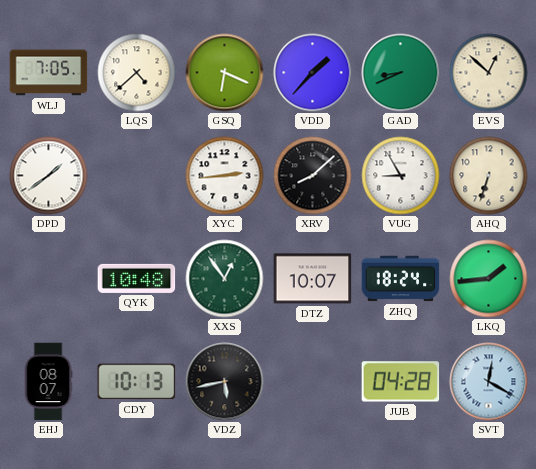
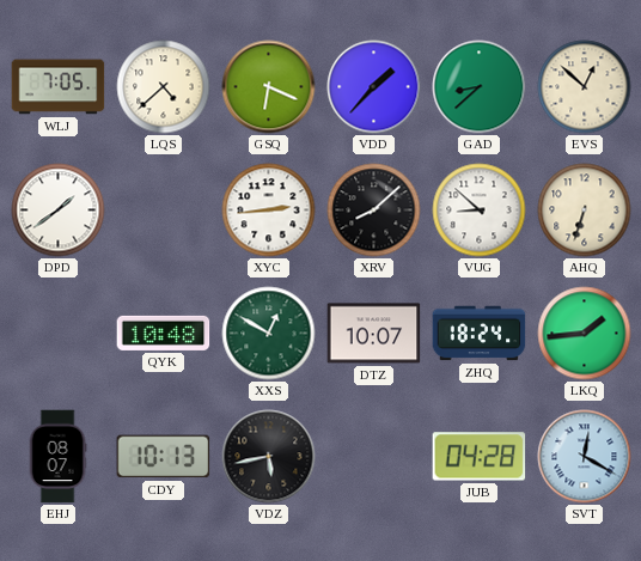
GAD: 8:41 -> 8:38 (480, 87)
VUG: 8:55 -> 8:52 (480, 211)
XXS: 12:54 -> 12:50 (269, 334)
